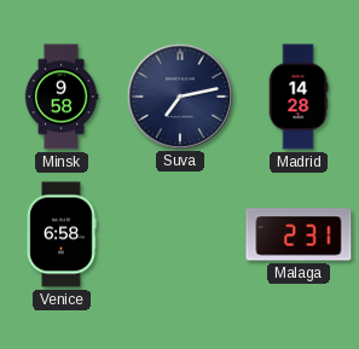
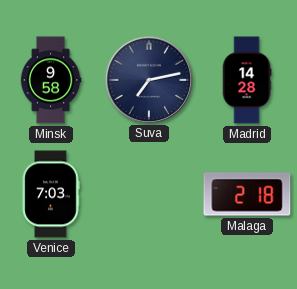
Venice: 6:58 -> 7:03 (51, 194)
Malaga: 2:31 -> 2:18 (247, 194)
